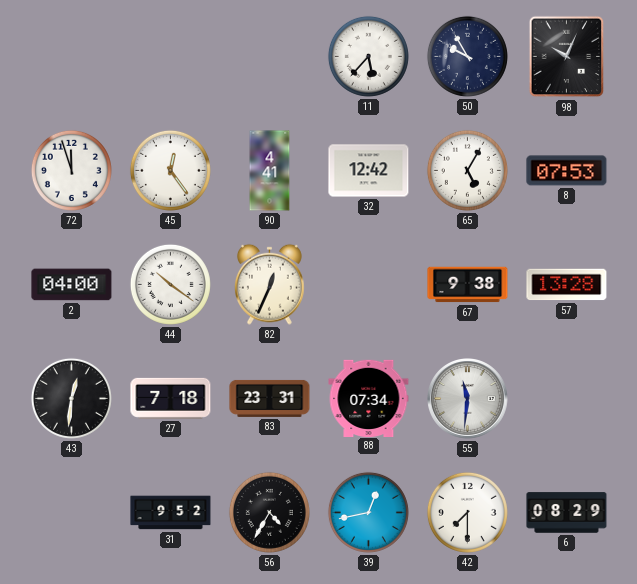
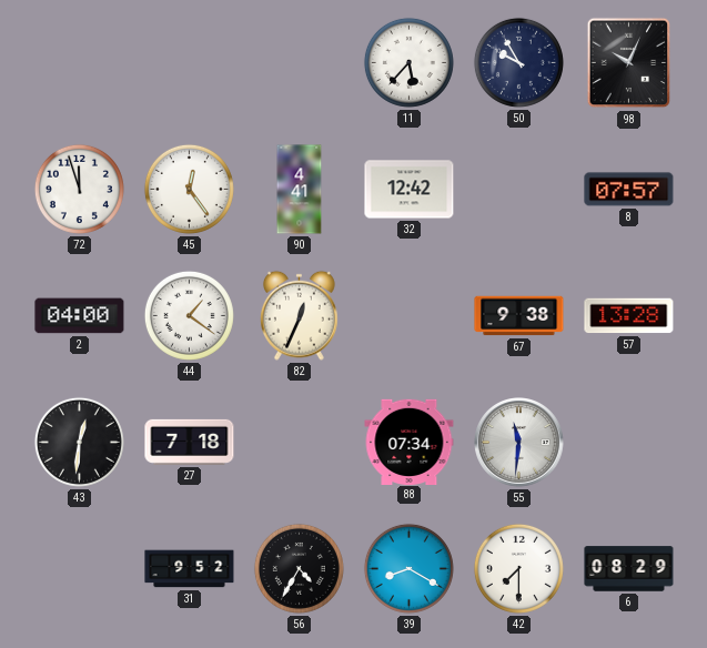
65: 5:05 -> none (467, 170)
8: 07:53 -> 07:57 (629, 190)
44: 10:21 -> 1:21 (189, 315)
83: 23:31 -> none (270, 398)
39: 12:43 -> 8:20 (408, 568)
